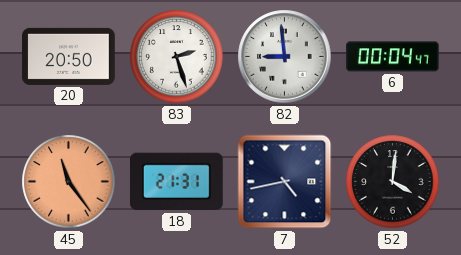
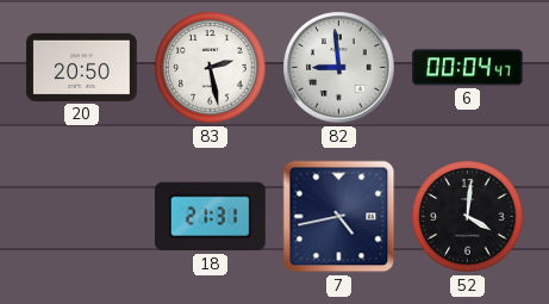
83: 2:27 -> 2:28 (211, 68)
45: 11:24 -> none (69, 182)
